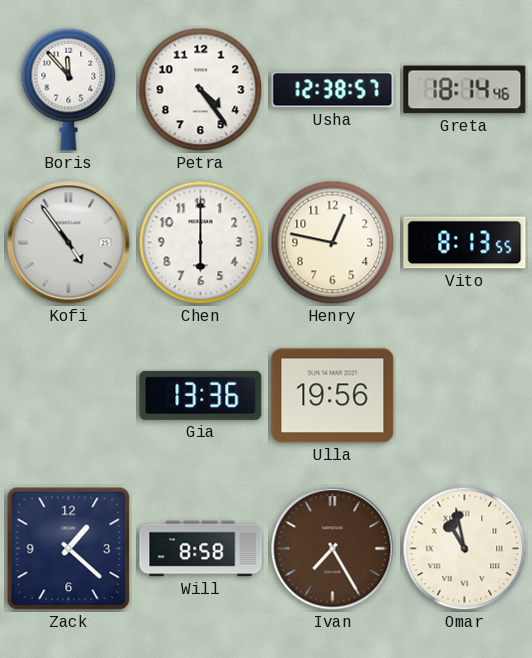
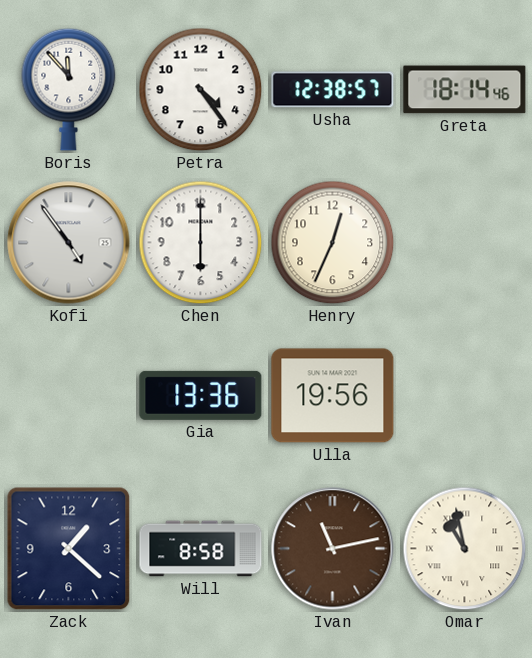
Henry: 12:47 -> 12:34 (333, 243)
Vito: 8:13 -> none (465, 243)
Ivan: 7:25 -> 11:13 (333, 549)
